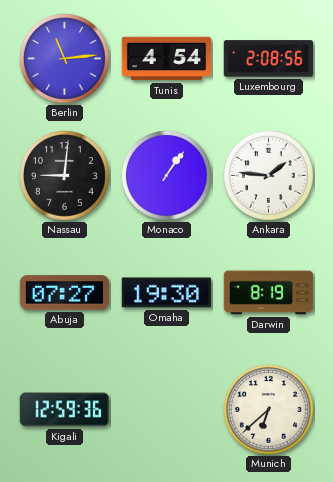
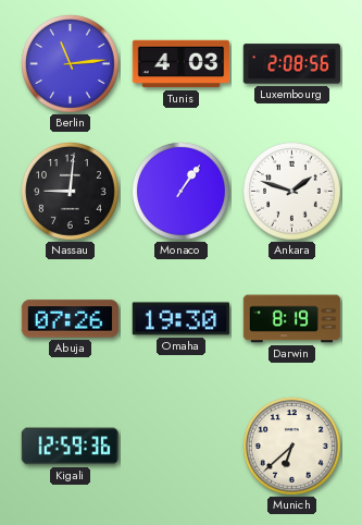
Tunis: 4:54 -> 4:03 (182, 64)
Ankara: 1:46 -> 1:48 (292, 192)
Abuja: 07:27 -> 07:26 (71, 319)
